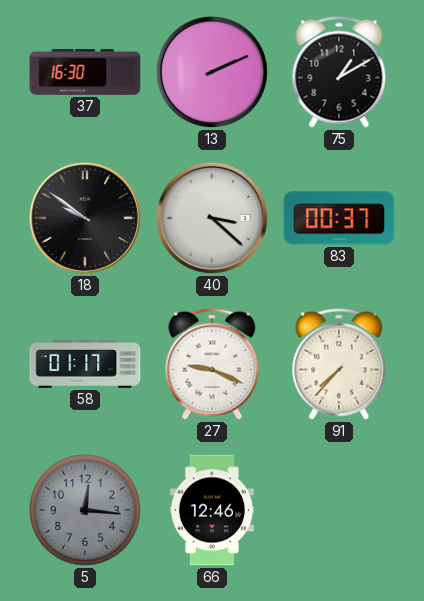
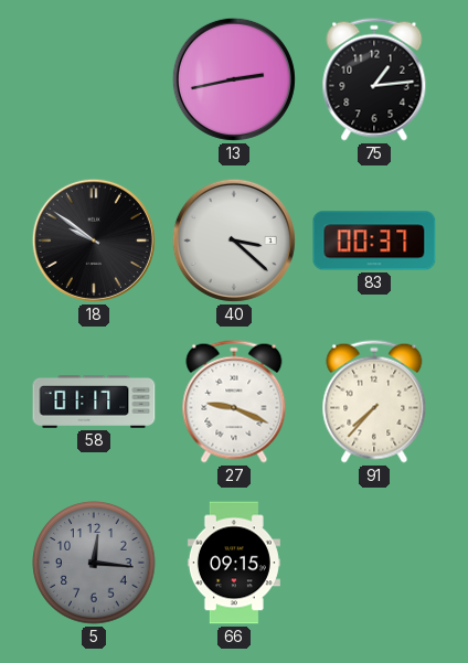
37: 16:30 -> none (85, 73)
13: 2:11 -> 2:43 (234, 79)
75: 1:10 -> 1:14 (374, 79)
66: 12:46 -> 09:15 (234, 563)
